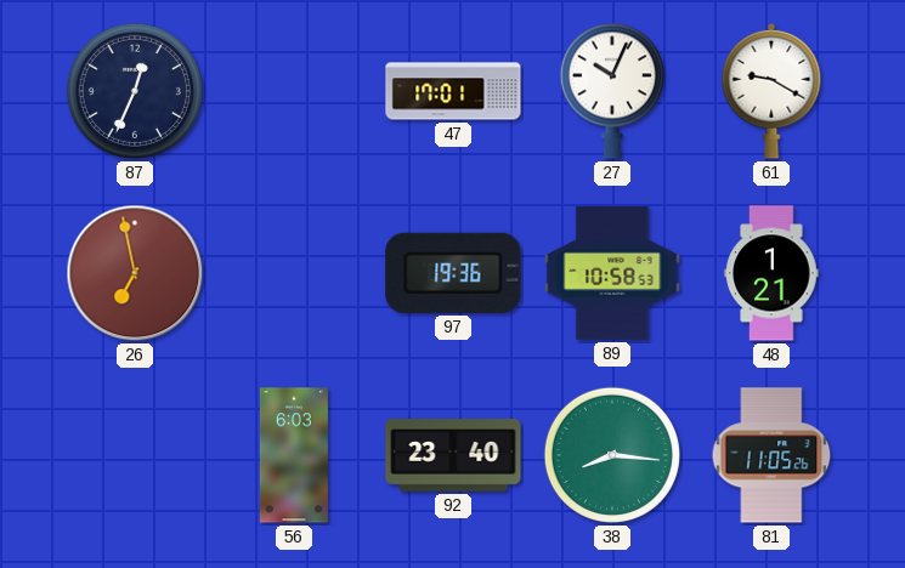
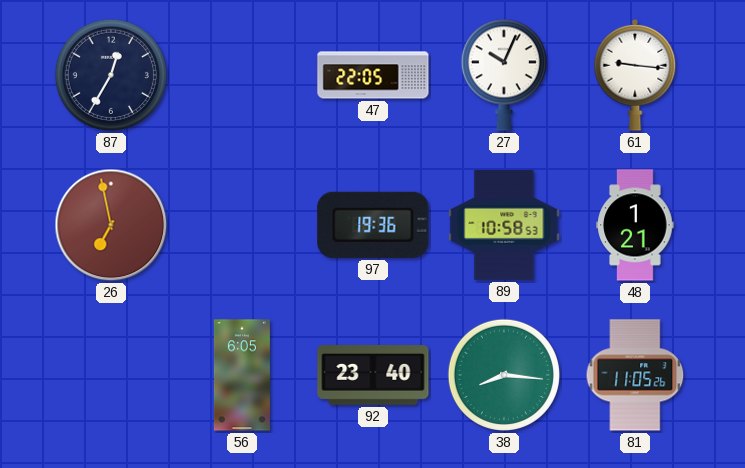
87: 12:34 -> 12:35 (111, 75)
47: 17:01 -> 22:05 (373, 75)
61: 9:20 -> 9:16 (635, 75)
56: 6:03 -> 6:05 (242, 375)
